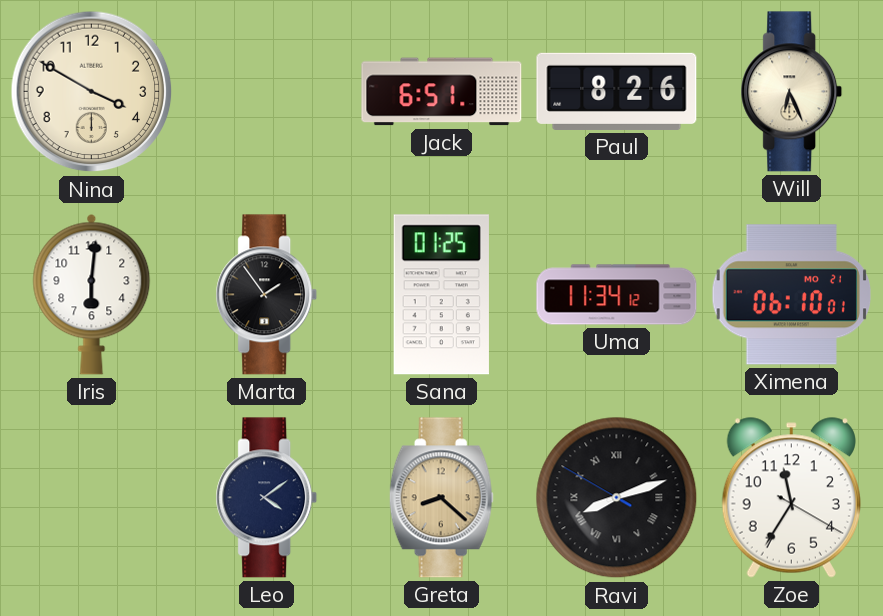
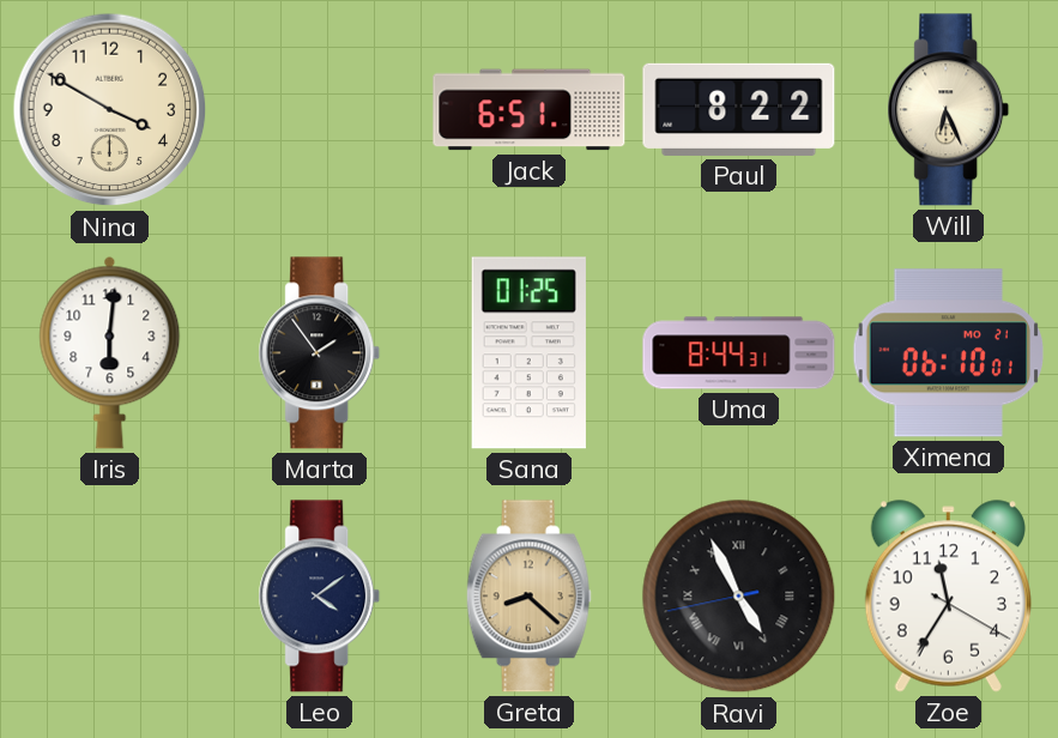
Paul: 8:26 -> 8:22 (739, 109)
Uma: 11:34 -> 8:44 (739, 353)
Ravi: 8:11 -> 4:55 (739, 597)
